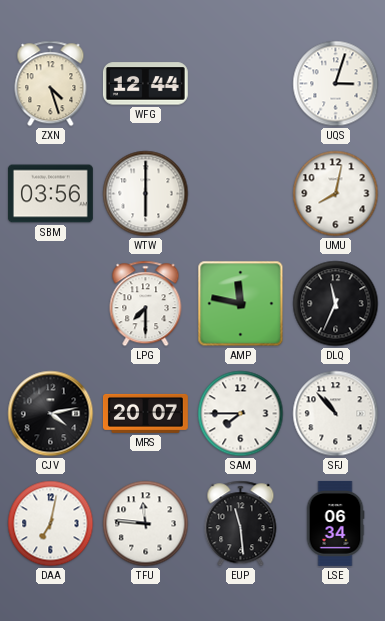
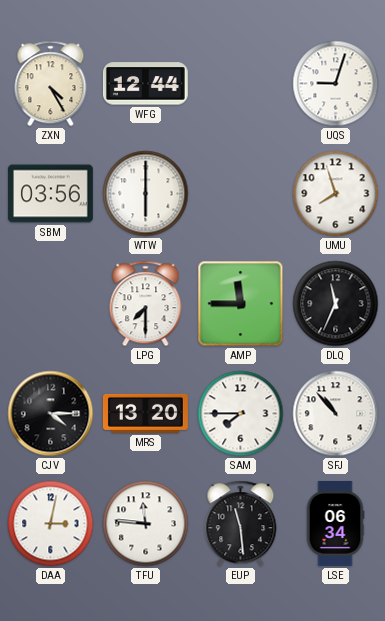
ZXN: 4:27 -> 4:25 (51, 84)
UQS: 3:03 -> 9:03 (336, 84)
UMU: 8:02 -> 7:57 (336, 194)
AMP: 11:47 -> 11:45 (241, 304)
CJV: 4:13 -> 4:15 (51, 414)
MRS: 20:07 -> 13:20 (145, 413)
DAA: 7:02 -> 3:02 (51, 524)
